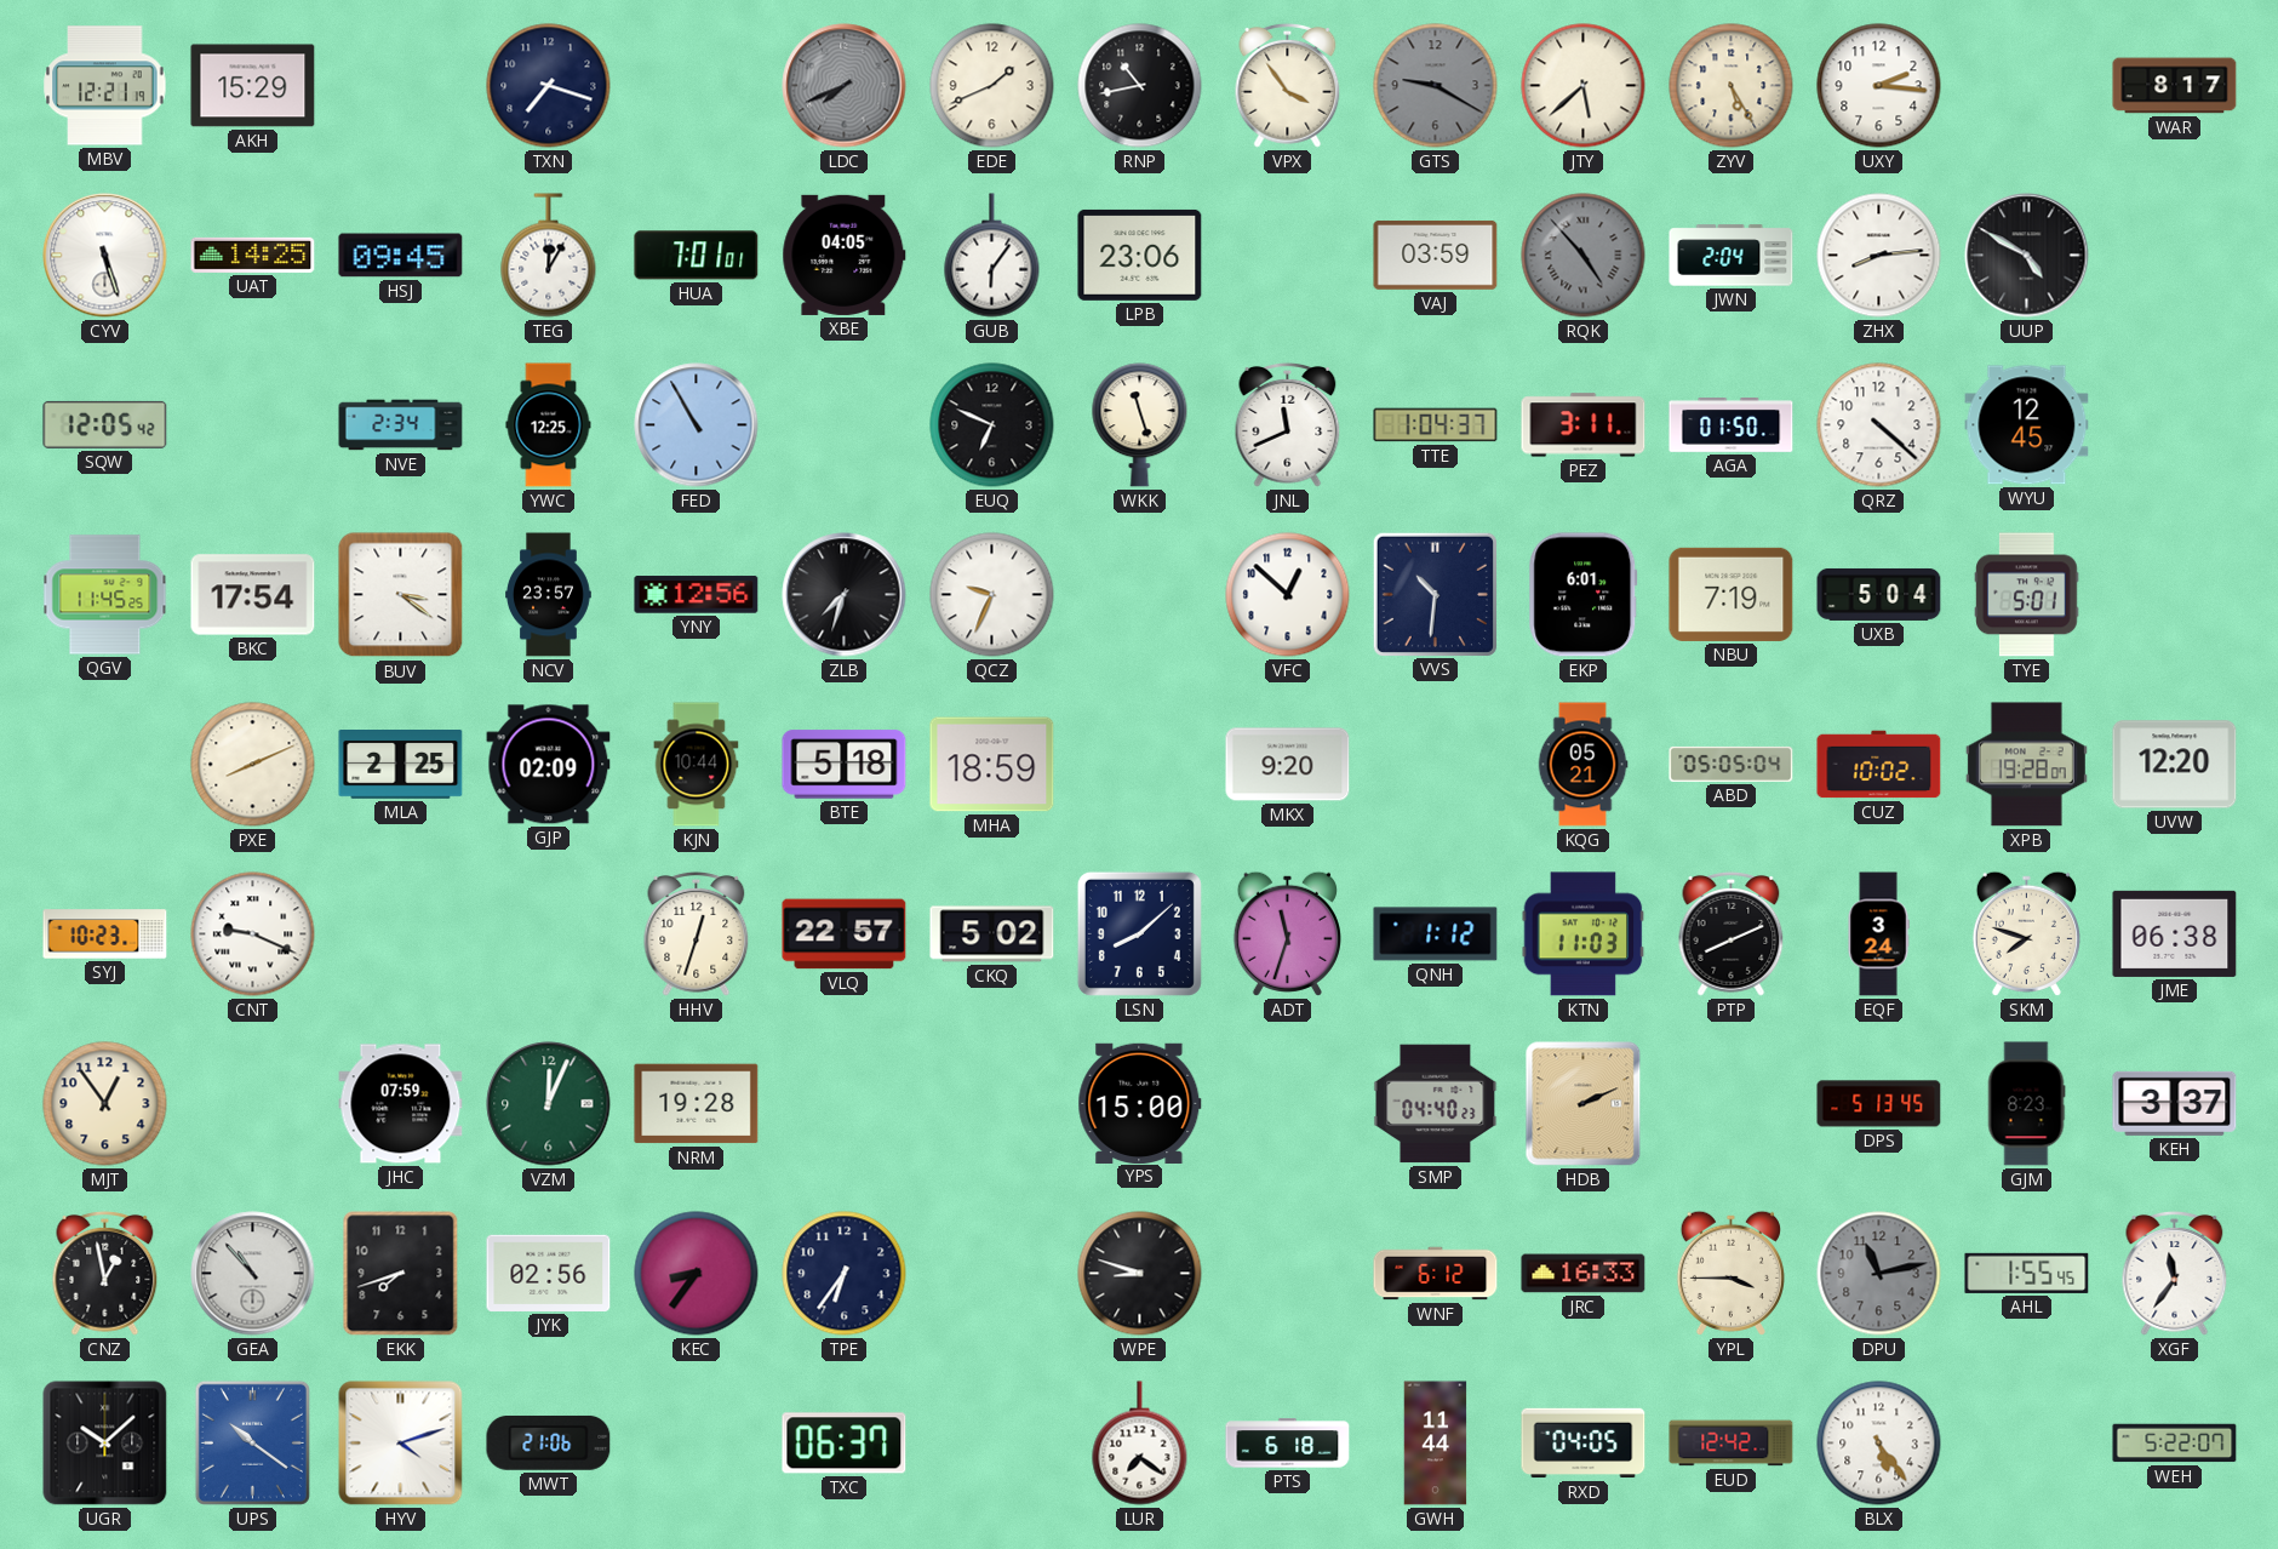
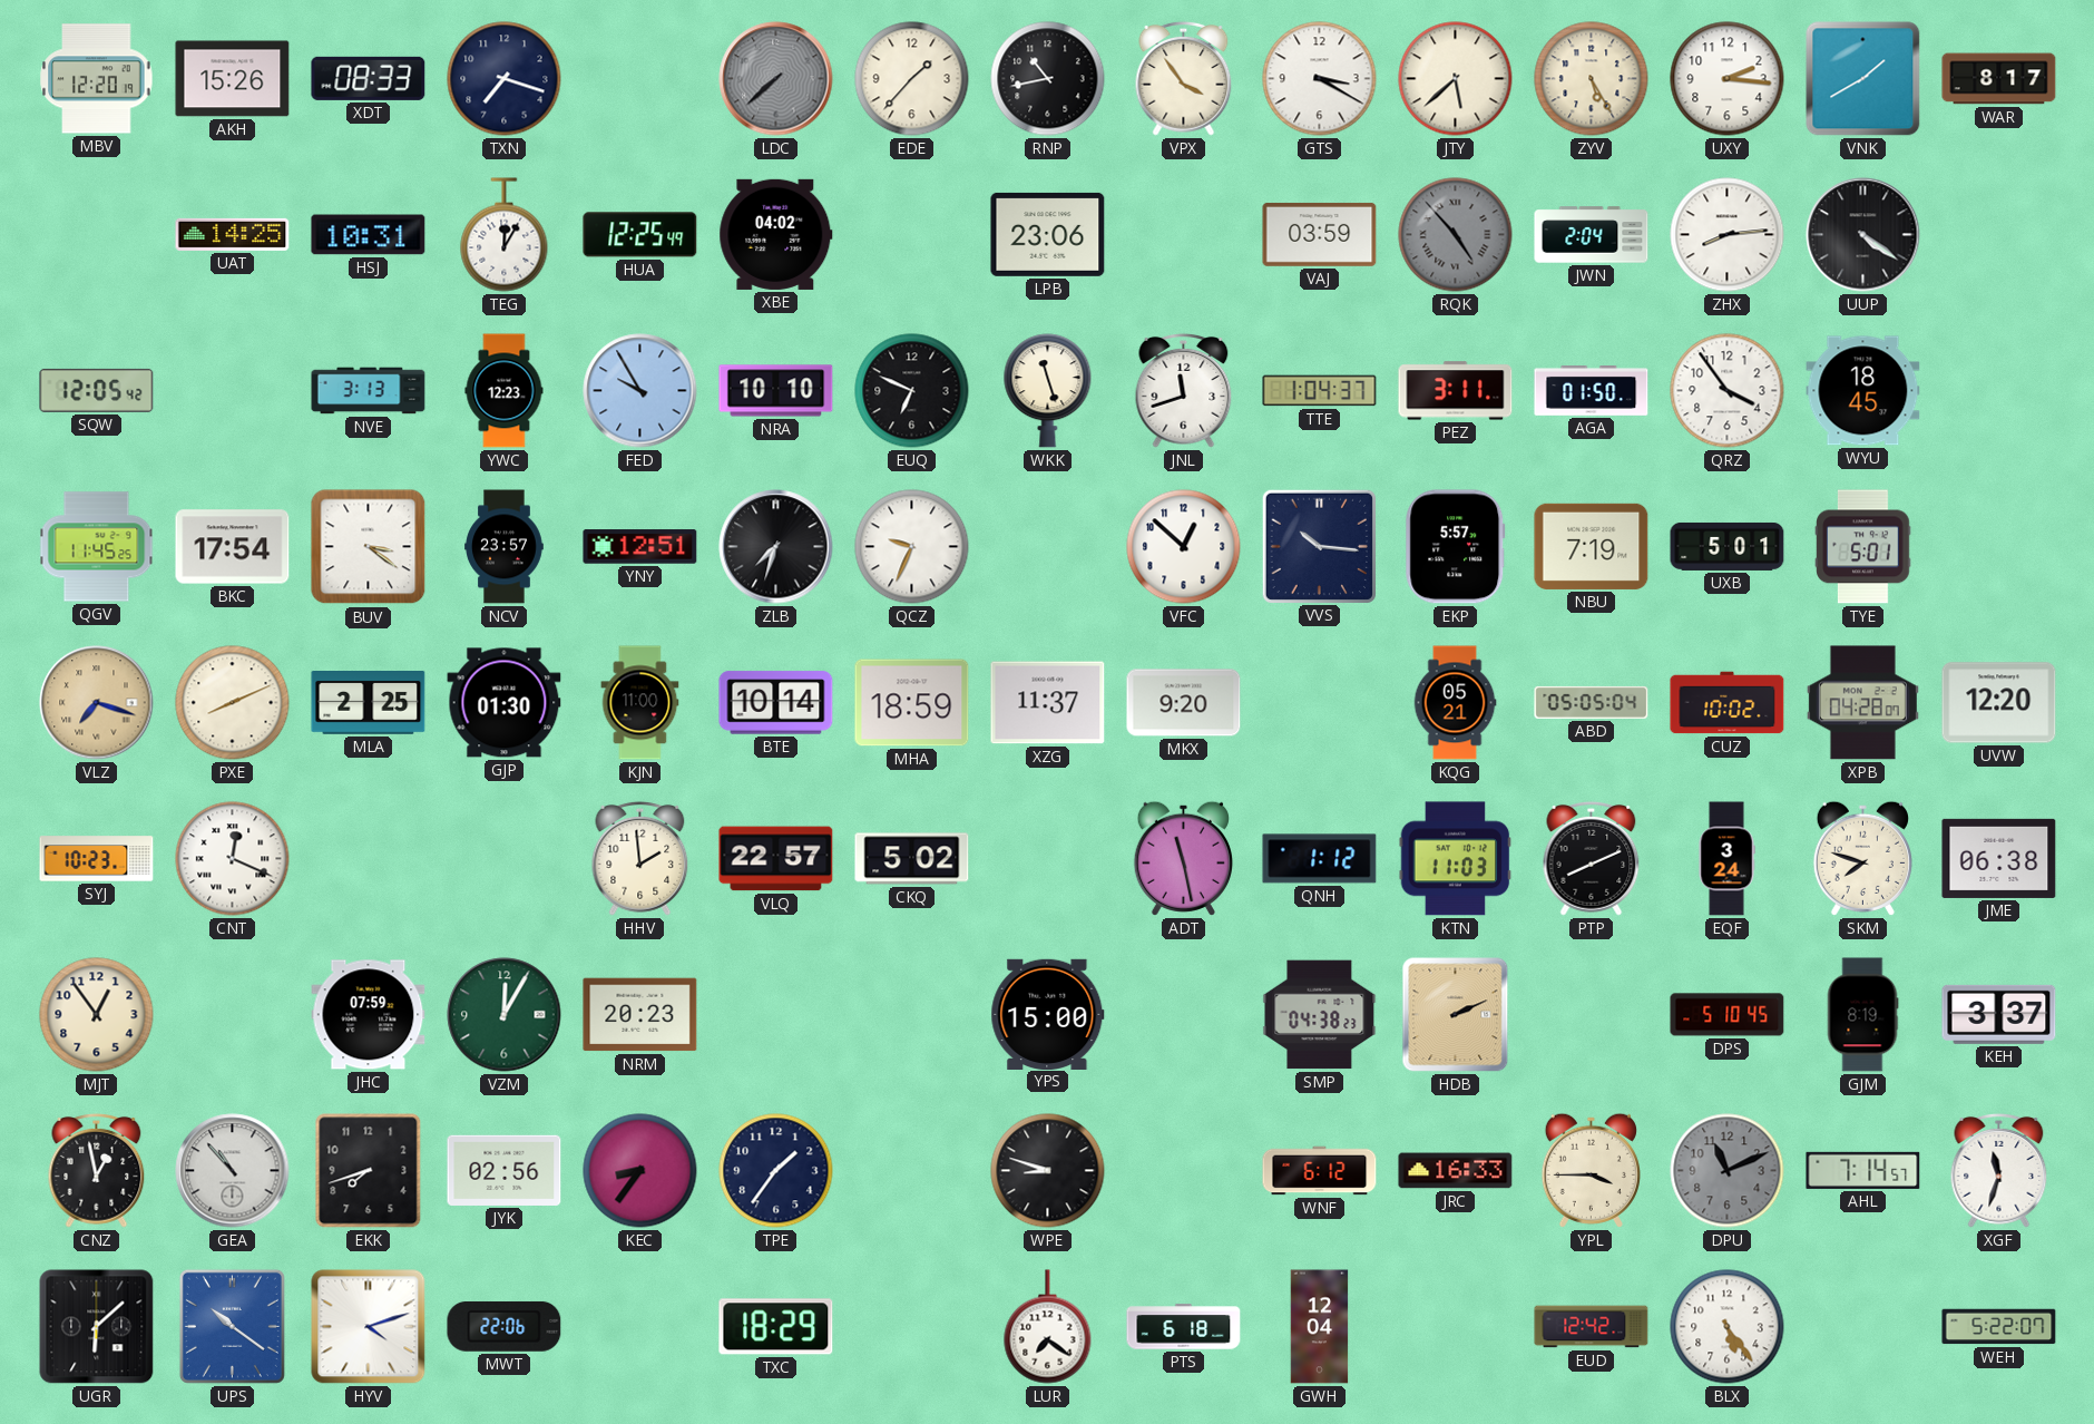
MBV: 12:21 -> 12:20 (97, 79)
AKH: 15:29 -> 15:26 (233, 79)
XDT: none -> 08:33 (369, 78)
LDC: 7:41 -> 7:38 (776, 79)
EDE: 1:41 -> 1:37 (912, 79)
GTS: 9:20 -> 3:20 (1320, 79)
GTS dial: grey -> white (1320, 79)
VNK: none -> 1:40 (1863, 79)
CYV: 5:27 -> none (105, 256)
HSJ: 09:45 -> 10:31 (369, 235)
HUA: 7:01 -> 12:25 (640, 235)
XBE: 04:05 -> 04:02 (776, 234)
GUB: 6:06 -> none (992, 256)
UUP: 4:50 -> 4:21 (1863, 235)
NVE: 2:34 -> 3:13 (369, 391)
YWC: 12:25 -> 12:23 (505, 391)
FED: 10:55 -> 9:55 (640, 391)
NRA: none -> 10:10 (776, 391)
JNL: 11:41 -> 11:42 (1184, 390)
QRZ: 4:22 -> 3:54 (1728, 391)
WYU: 12:45 -> 18:45 (1863, 391)
YNY: 12:56 -> 12:51 (640, 547)
VVS: 10:31 -> 10:16 (1319, 546)
EKP: 6:01 -> 5:57 (1456, 547)
UXB: 5:04 -> 5:01 (1728, 546)
VLZ: none -> 7:18 (97, 703)
GJP: 02:09 -> 01:30 (505, 703)
KJN: 10:44 -> 11:00 (640, 703)
BTE: 5:18 -> 10:14 (776, 703)
XZG: none -> 11:37 (1048, 703)
XPB: 19:28 -> 04:28 (1862, 703)
CNT: 9:19 -> 12:19 (233, 859)
HHV: 12:33 -> 1:59 (640, 858)
LSN: 8:08 -> none (1139, 933)
ADT: 11:33 -> 11:28 (1183, 858)
VZM: 12:04 -> 12:05 (505, 1015)
NRM: 19:28 -> 20:23 (640, 1015)
SMP: 04:40 -> 04:38 (1320, 1015)
DPS: 5:13 -> 5:10 (1728, 1015)
GJM: 8:23 -> 8:19 (1862, 1015)
TPE: 6:36 -> 1:36 (776, 1171)
DPU: 11:13 -> 11:11 (1728, 1171)
AHL: 1:55 -> 7:14 (1863, 1170)
XGF: 11:36 -> 11:33 (1999, 1170)
UGR: 10:08 -> 6:08 (97, 1327)
MWT: 21:06 -> 22:06 (505, 1326)
TXC: 06:37 -> 18:29 (776, 1327)
GWH: 11:44 -> 12:04 (1320, 1327)
RXD: 04:05 -> none (1584, 1444)
